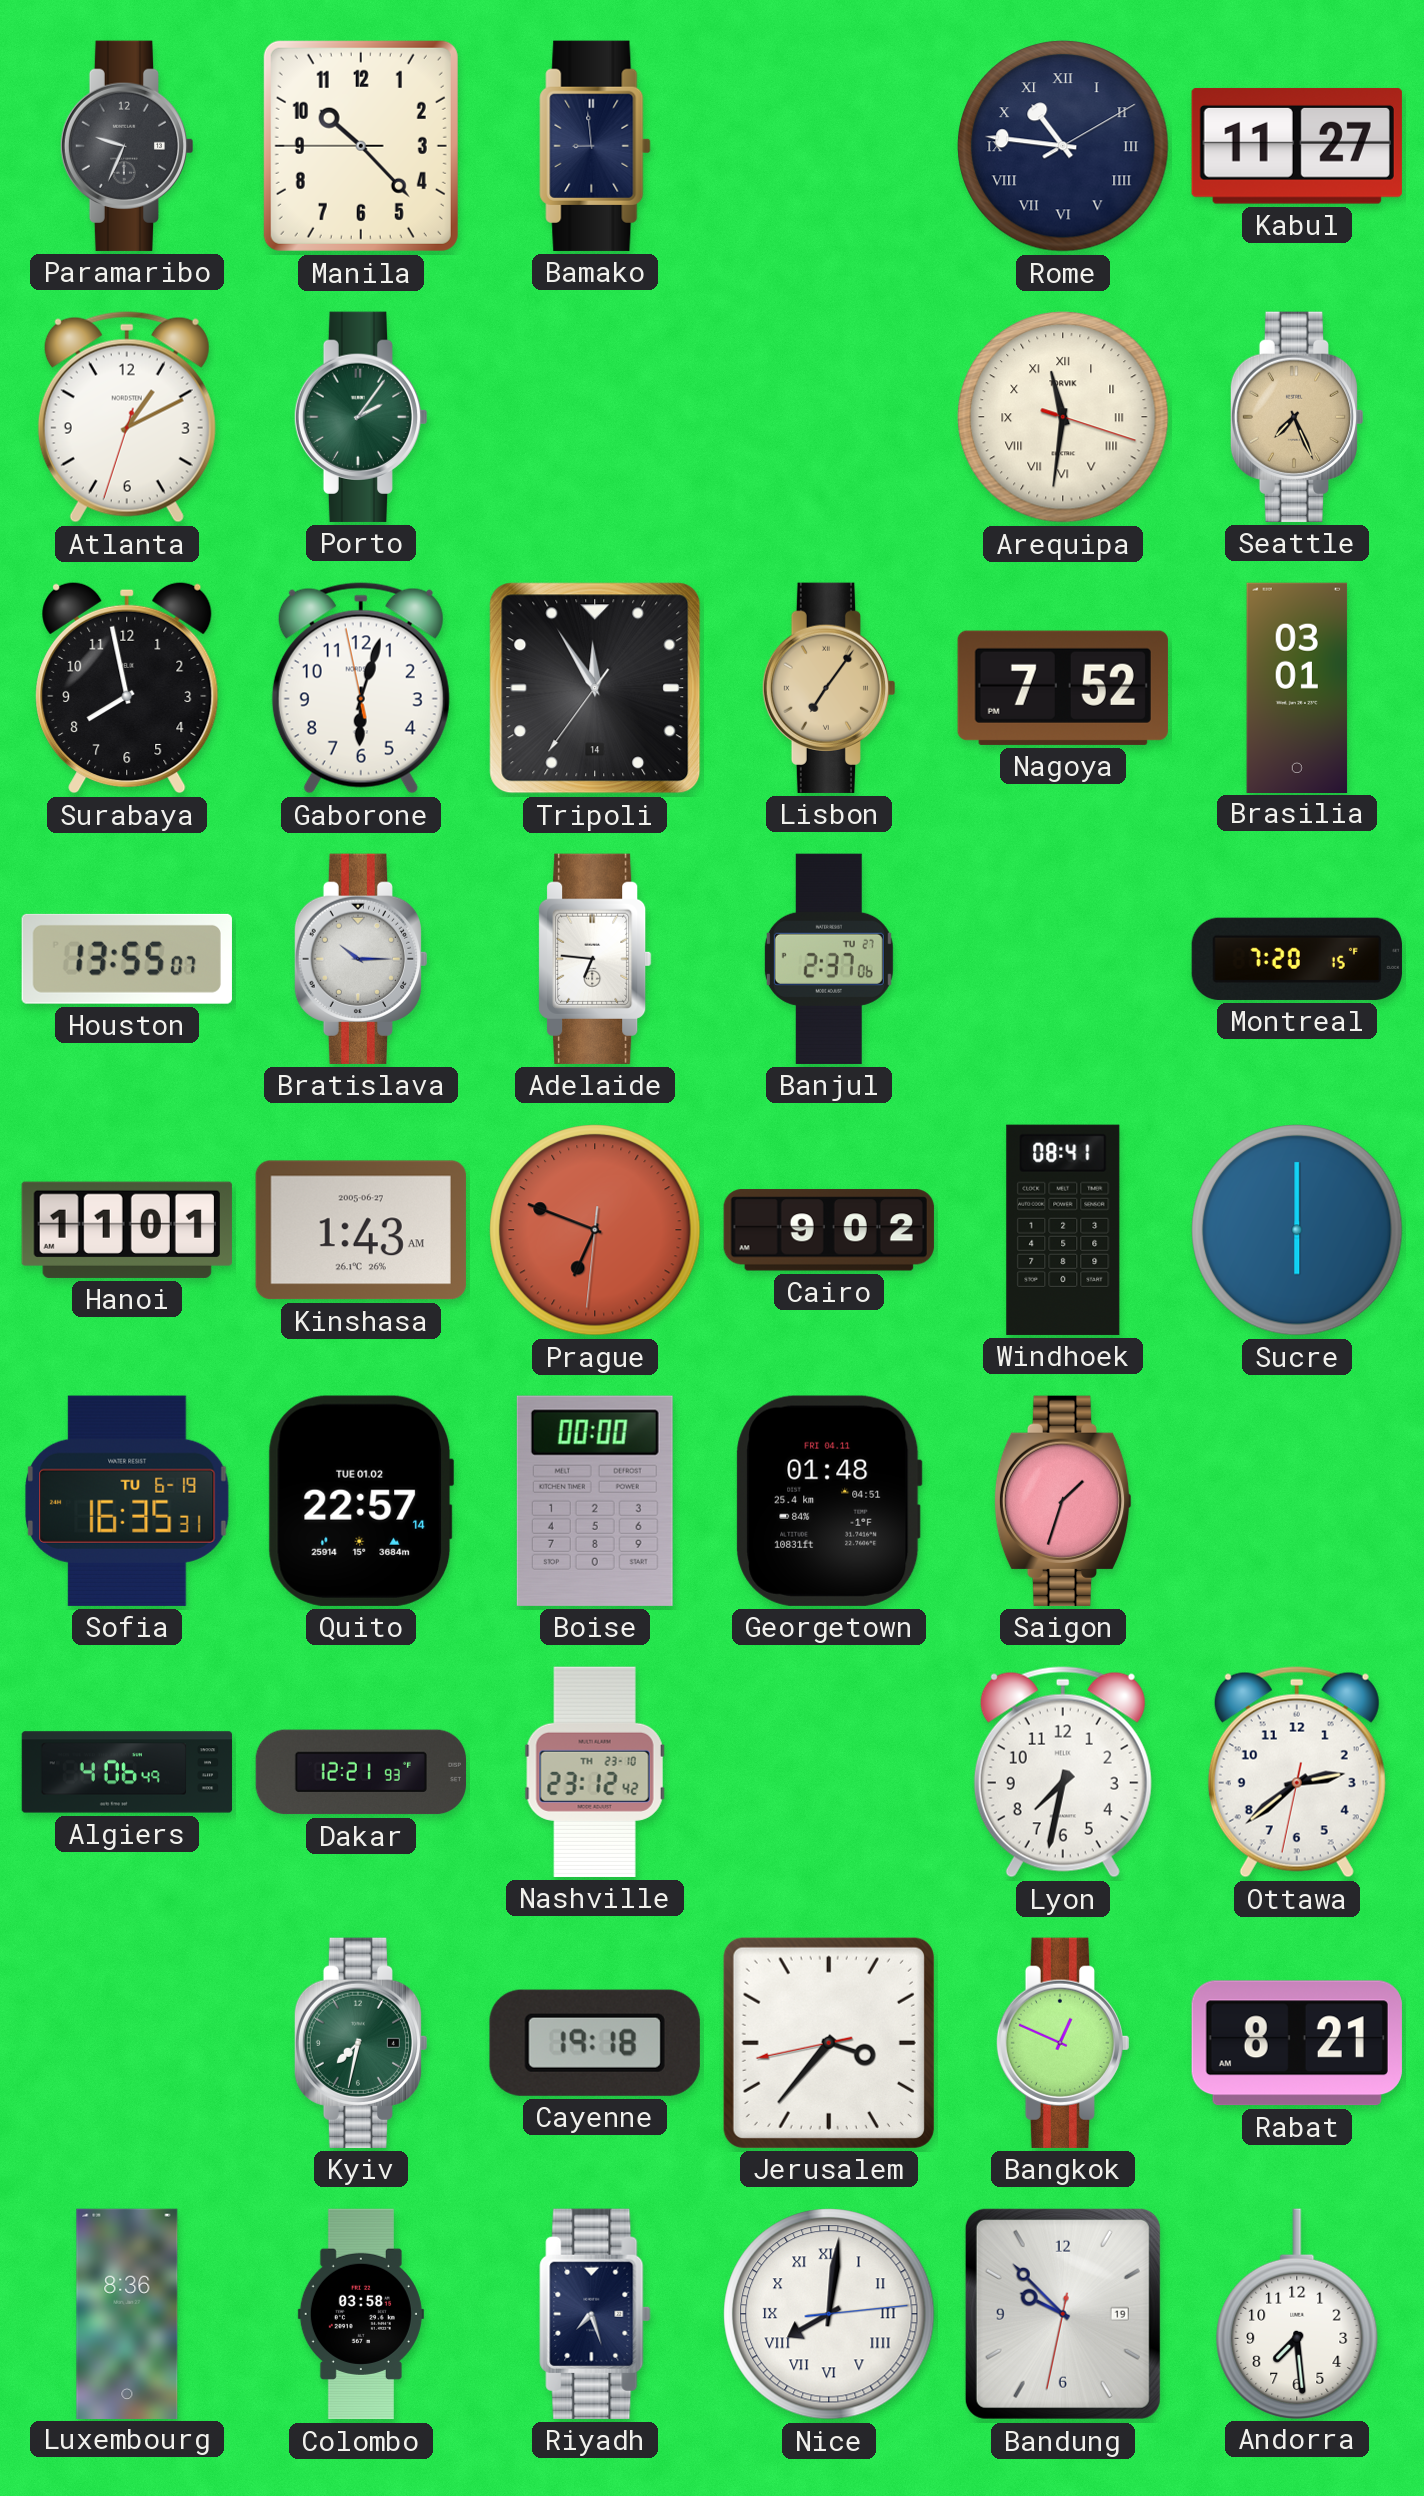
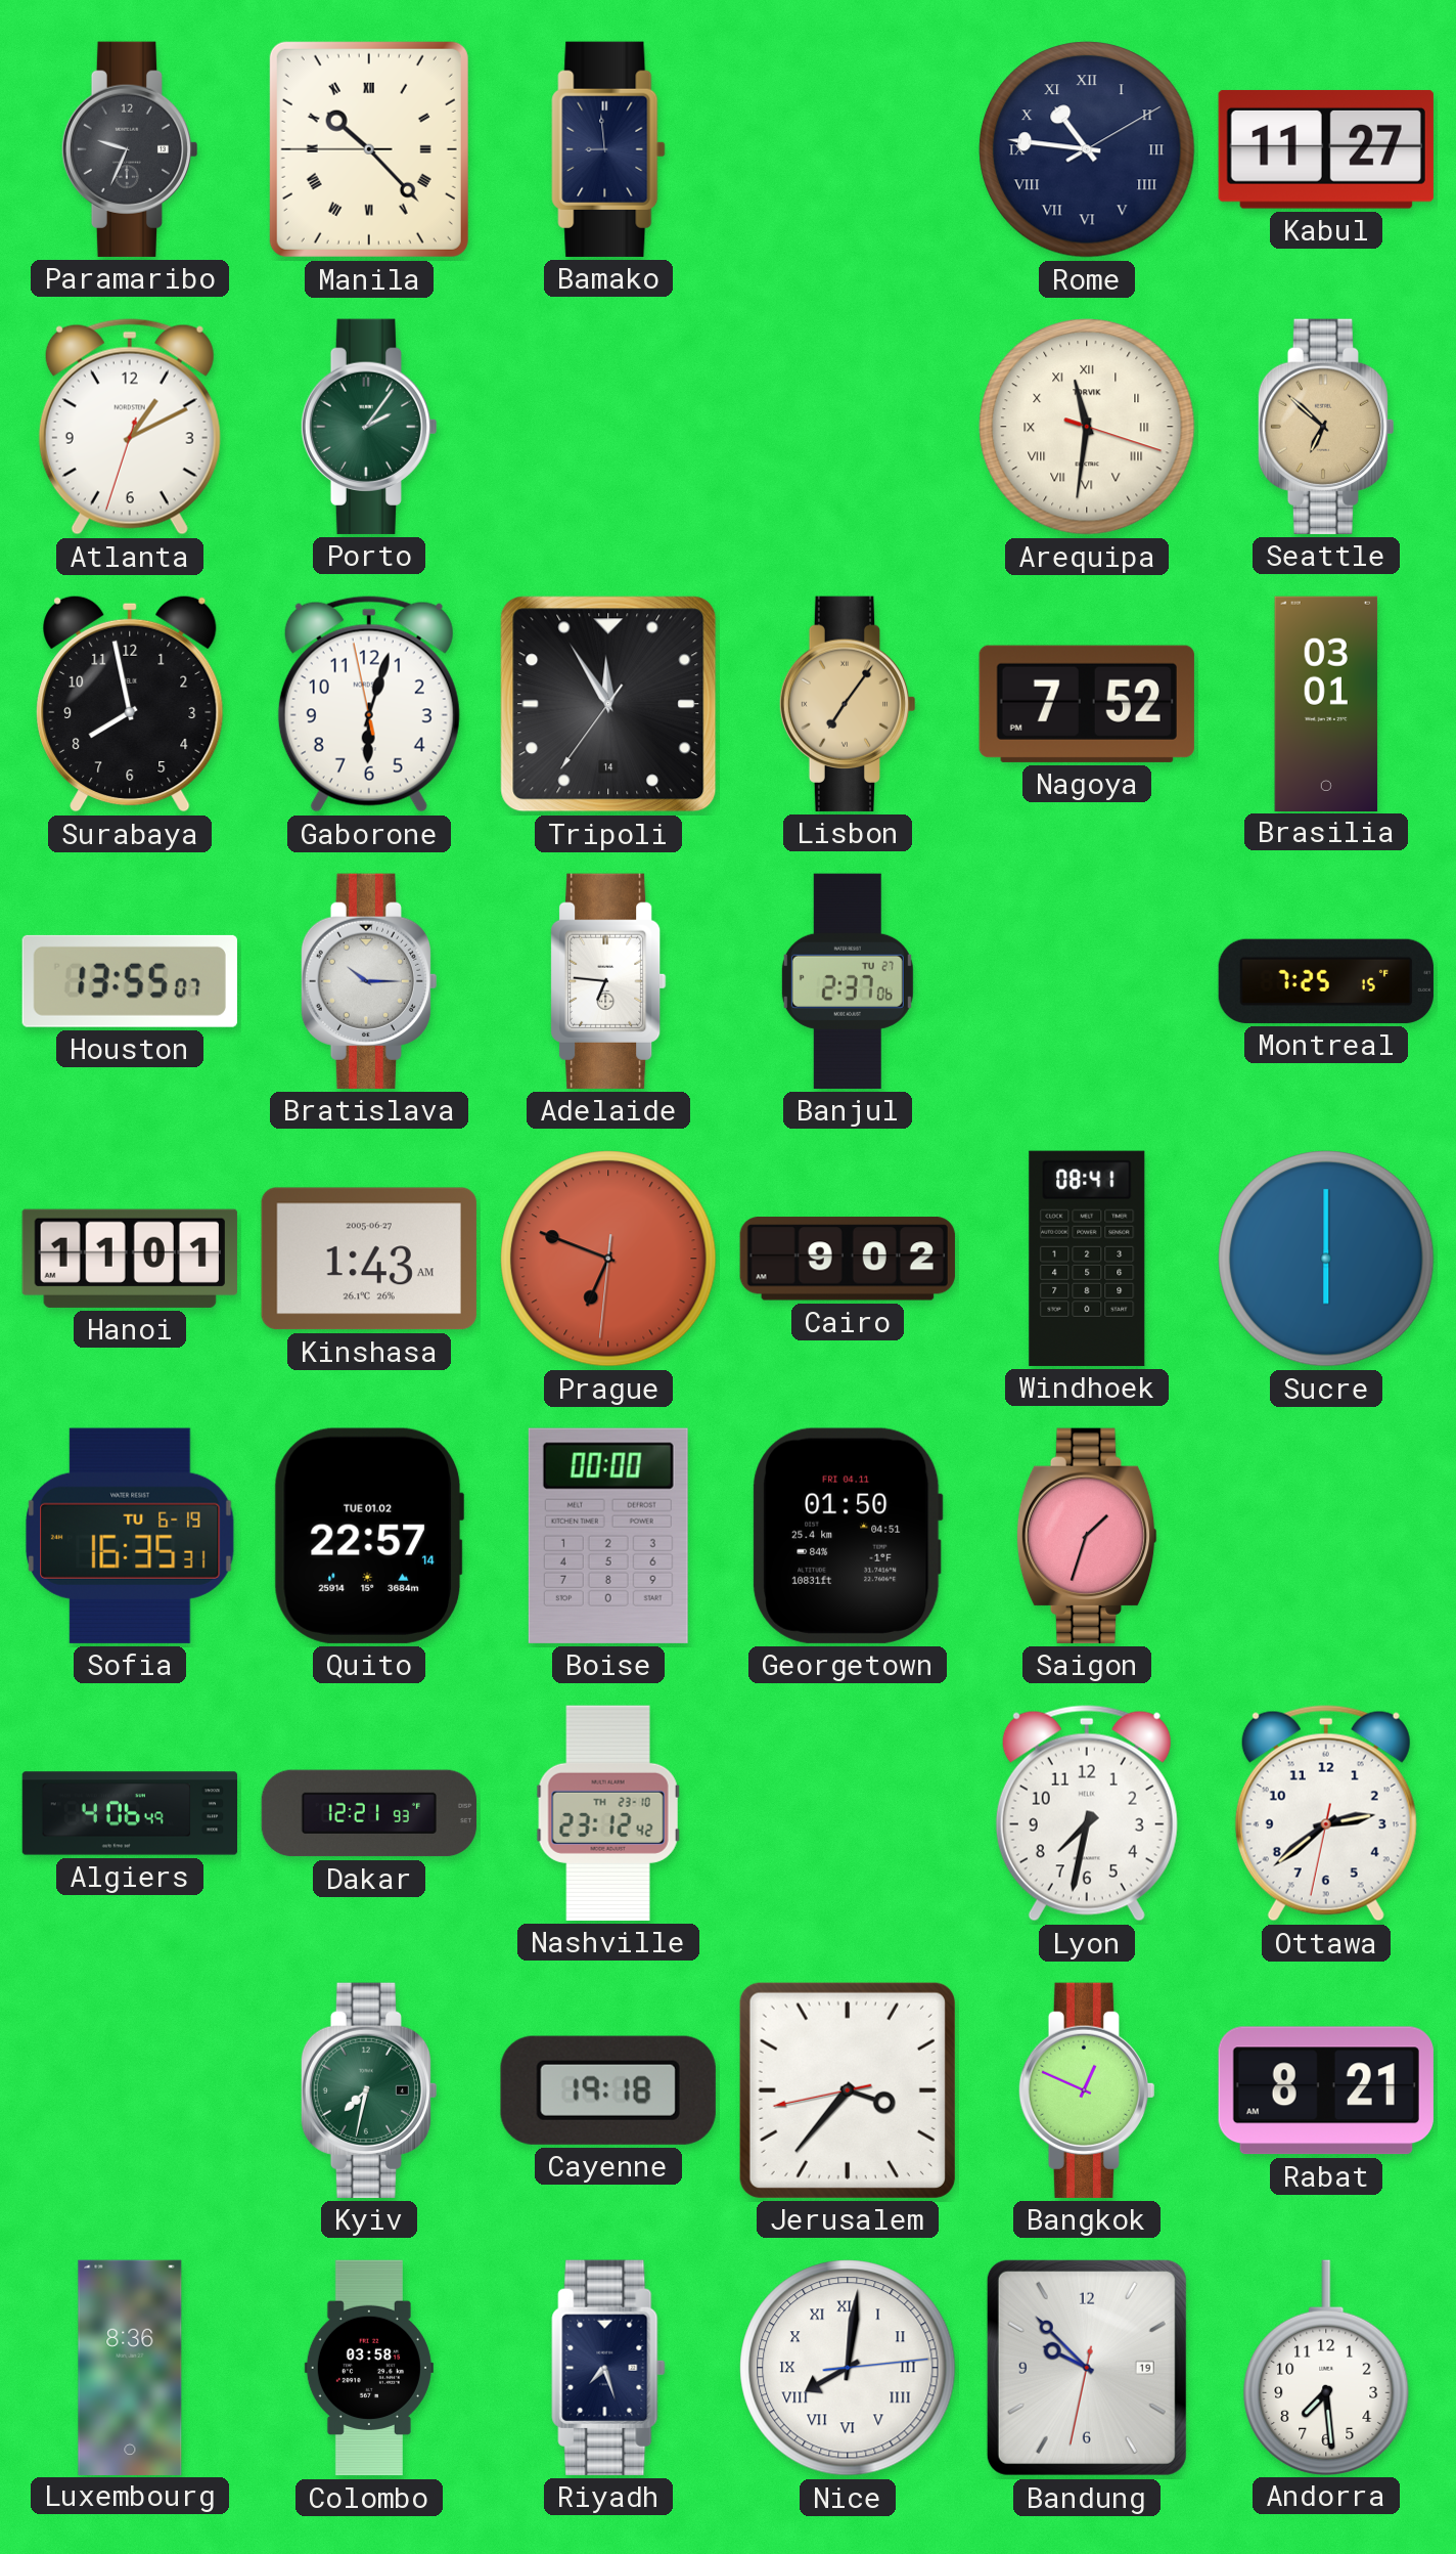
Manila numerals: Arabic -> Roman (369, 149)
Seattle: 7:26 -> 6:52 (1326, 427)
Montreal: 7:20 -> 7:25 (1326, 981)
Georgetown: 01:48 -> 01:50 (848, 1536)
